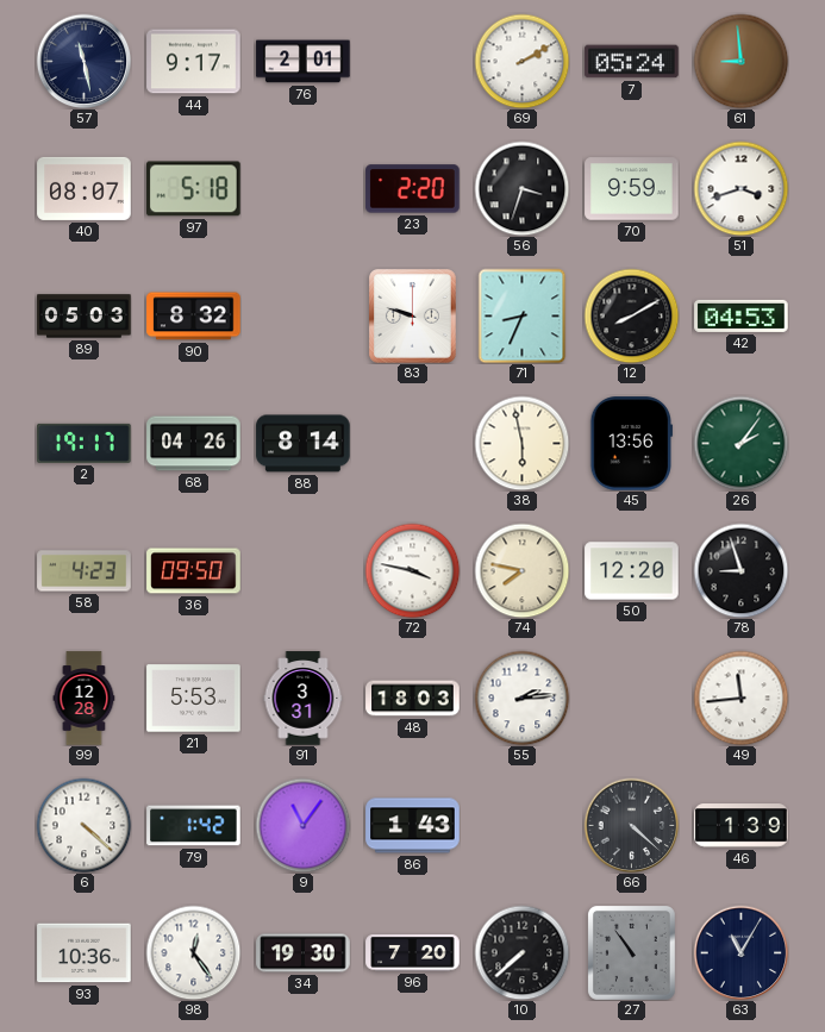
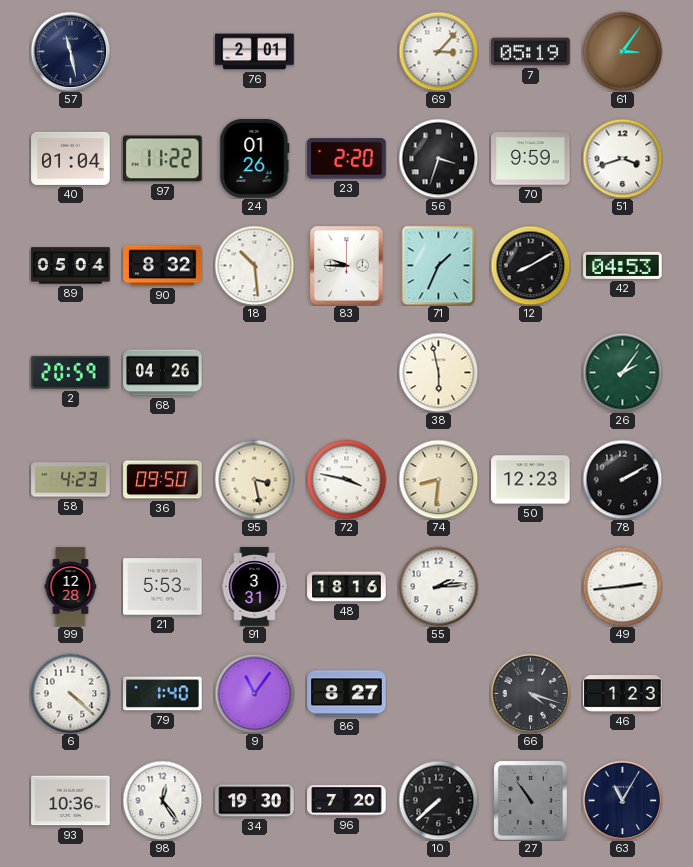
44: 9:17 -> none (194, 62)
69: 2:10 -> 3:07 (438, 51)
7: 05:24 -> 05:19 (531, 52)
61: 8:59 -> 3:06 (622, 51)
40: 08:07 -> 01:04 (71, 158)
97: 5:18 -> 11:22 (163, 159)
24: none -> 01:26 (255, 159)
89: 05:03 -> 05:04 (71, 266)
18: none -> 10:29 (254, 265)
83: 9:48 -> 9:45 (347, 266)
71: 8:34 -> 1:34 (439, 265)
2: 19:17 -> 20:59 (71, 372)
88: 8:14 -> none (304, 444)
45: 13:56 -> none (632, 444)
95: none -> 3:28 (254, 479)
74: 7:47 -> 8:31 (438, 479)
50: 12:20 -> 12:23 (531, 480)
78: 8:57 -> 2:10 (622, 479)
48: 18:03 -> 18:16 (347, 587)
49: 11:44 -> 2:44 (622, 586)
79: 1:42 -> 1:40 (163, 694)
86: 1:43 -> 8:27 (347, 694)
66: 4:22 -> 4:18 (530, 693)
46: 1:39 -> 1:23 (623, 694)
